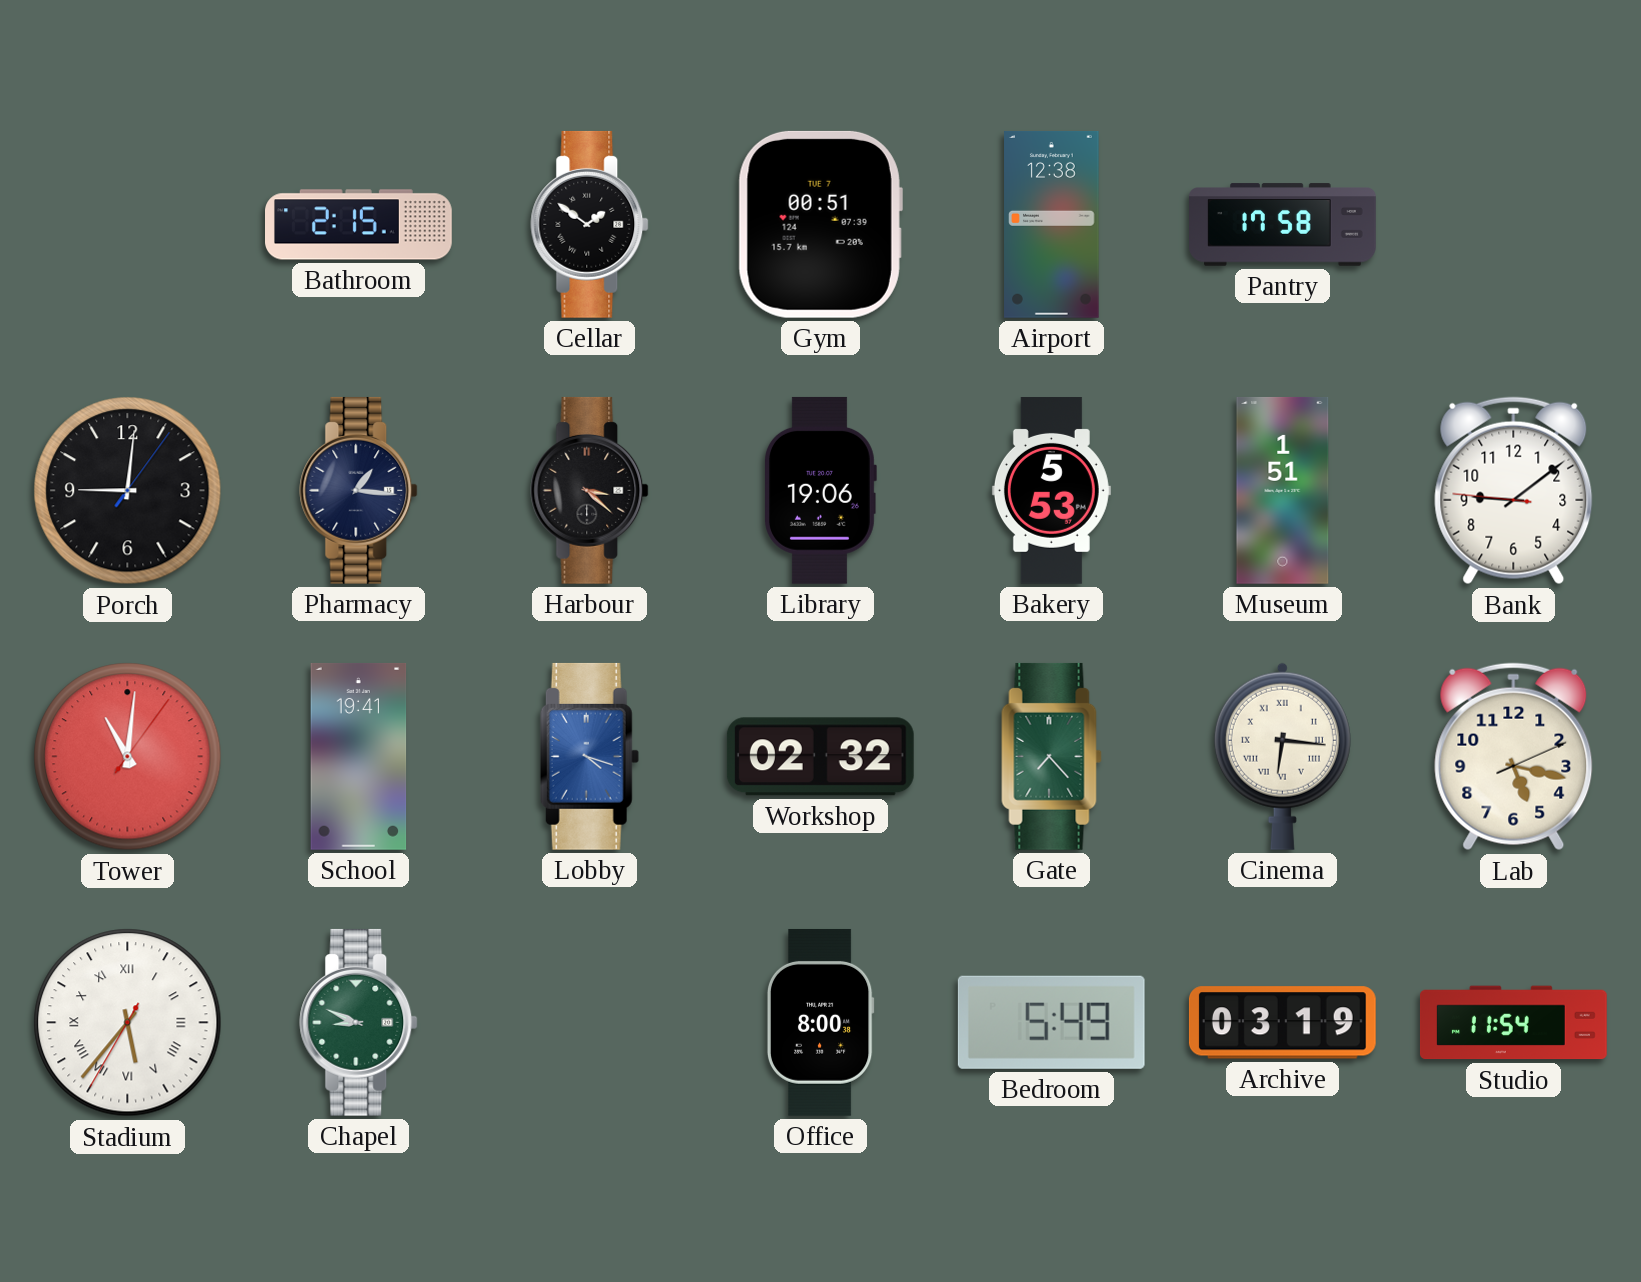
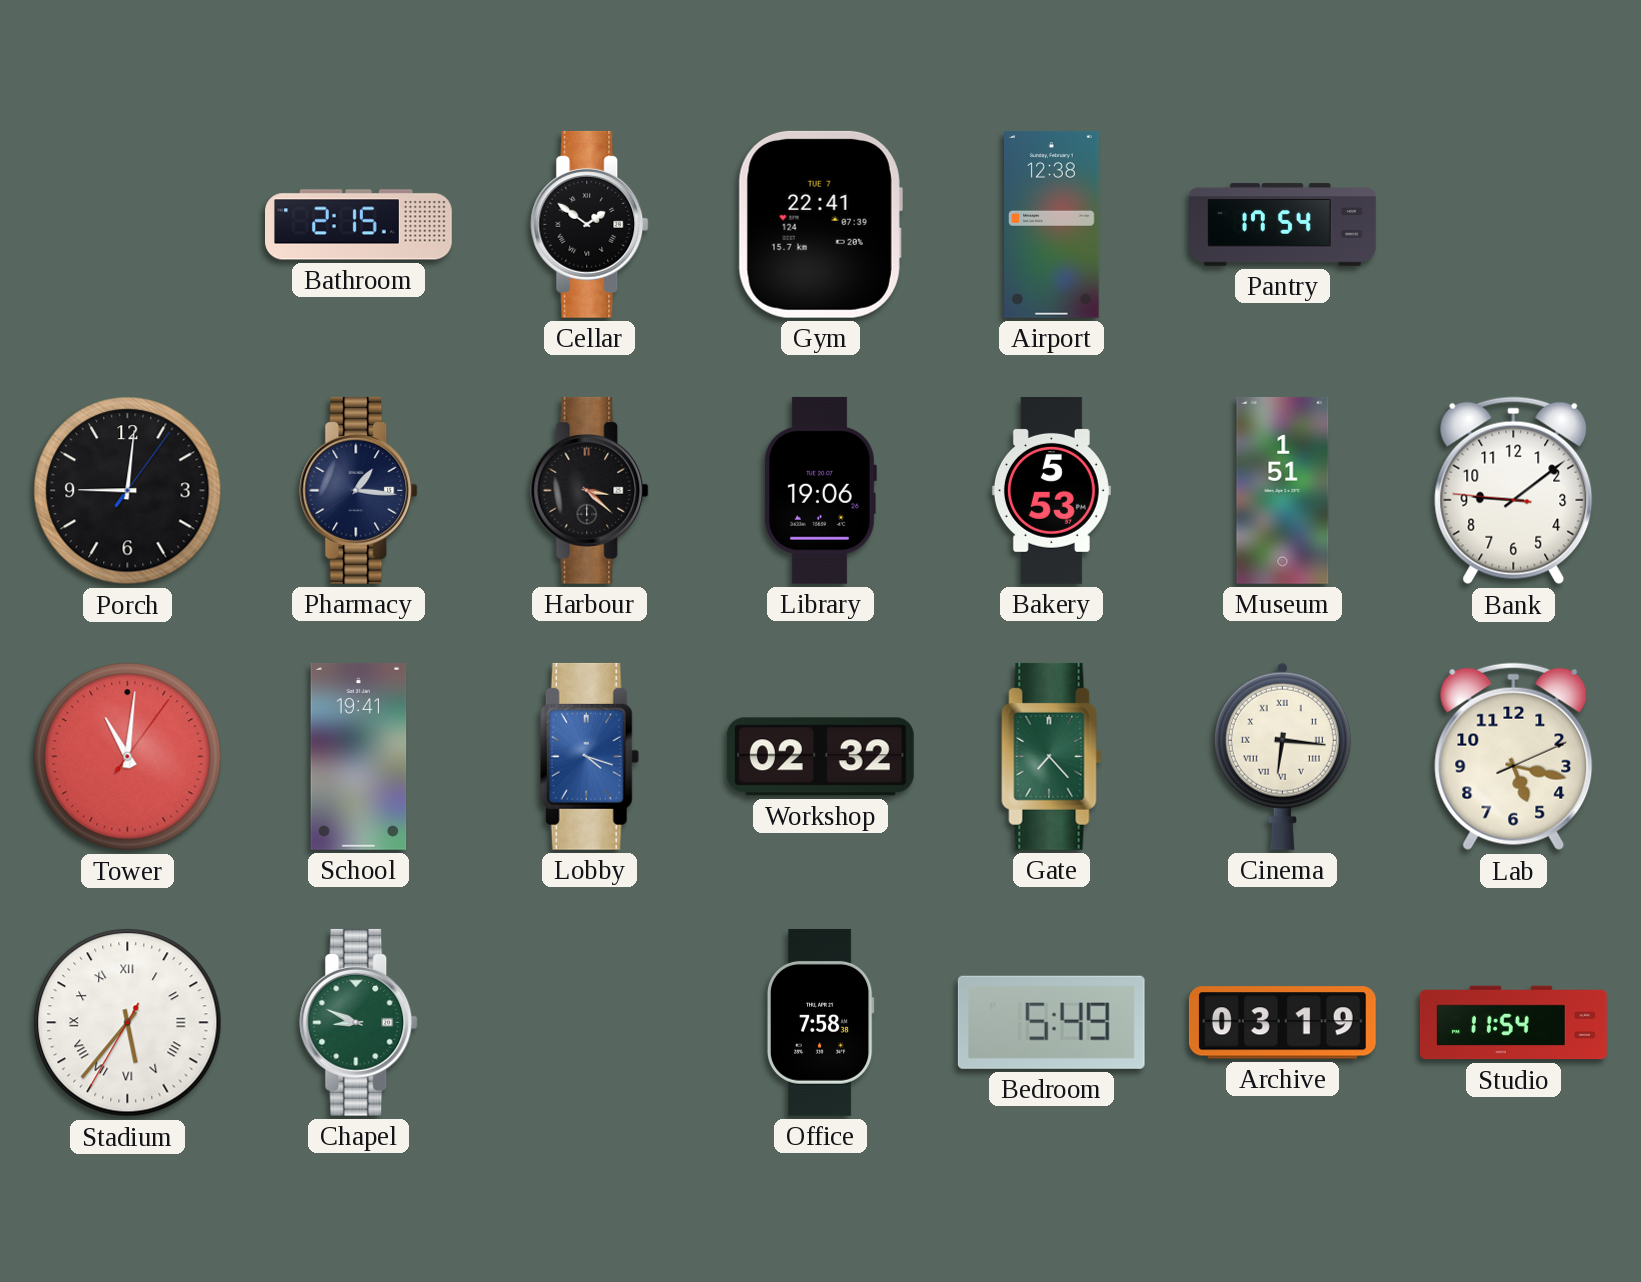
Gym: 00:51 -> 22:41 (820, 224)
Pantry: 17:58 -> 17:54 (1283, 225)
Office: 8:00 -> 7:58 (820, 1022)
